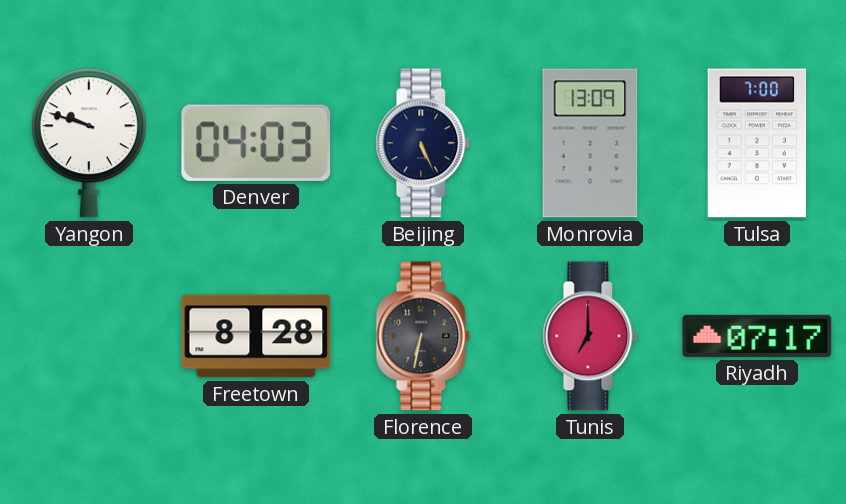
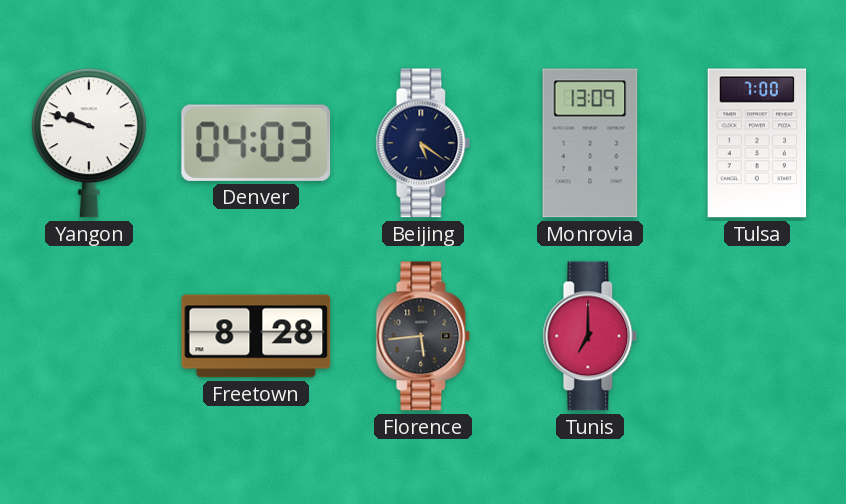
Beijing: 5:26 -> 5:21 (423, 143)
Florence: 6:32 -> 5:44 (423, 336)
Riyadh: 07:17 -> none (757, 336)
